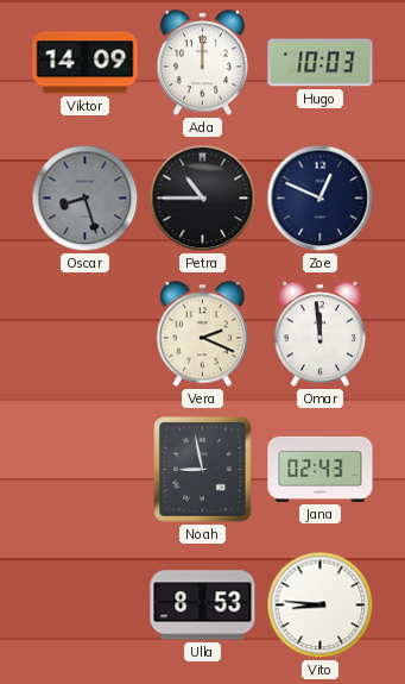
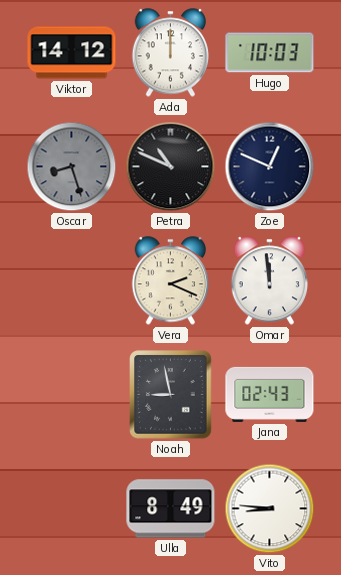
Viktor: 14:09 -> 14:12 (72, 53)
Petra: 10:45 -> 10:49 (171, 167)
Ulla: 8:53 -> 8:49 (171, 509)
